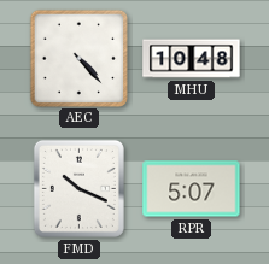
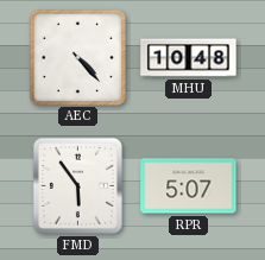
FMD: 10:19 -> 5:54 (77, 185)
